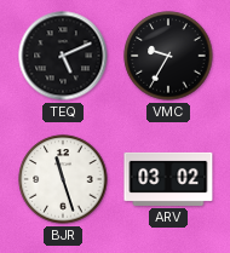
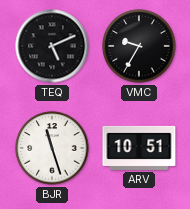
ARV: 03:02 -> 10:51 (139, 148)
